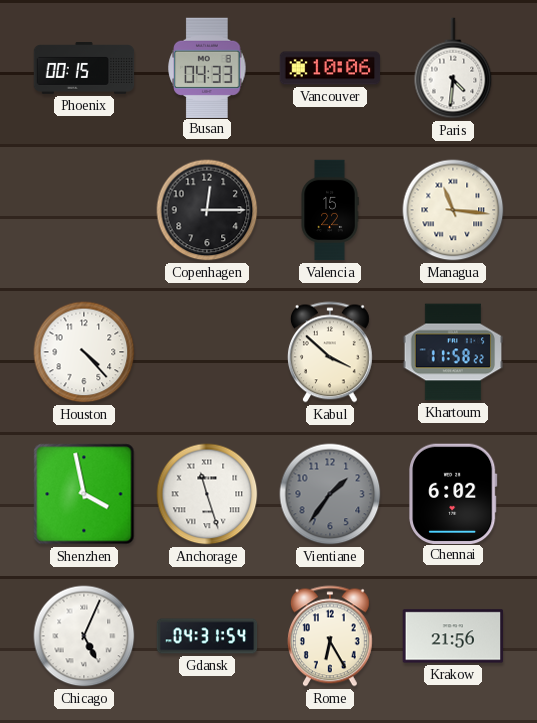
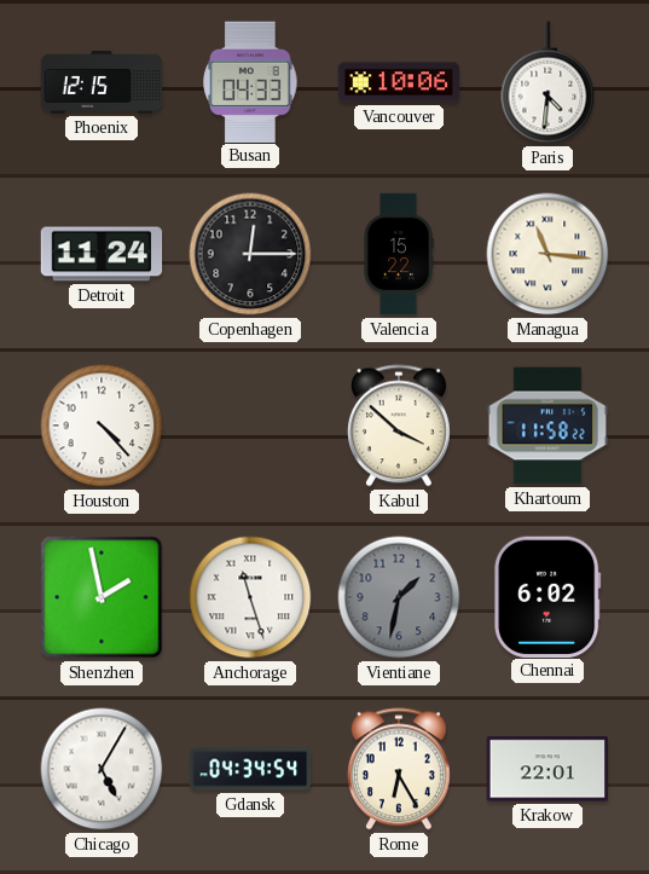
Phoenix: 00:15 -> 12:15 (102, 83)
Detroit: none -> 11:24 (102, 254)
Shenzhen: 3:58 -> 1:58 (102, 597)
Vientiane: 1:36 -> 1:32 (399, 597)
Chicago: 5:04 -> 5:05 (102, 769)
Gdansk: 04:31 -> 04:34 (250, 769)
Krakow: 21:56 -> 22:01 (547, 769)
